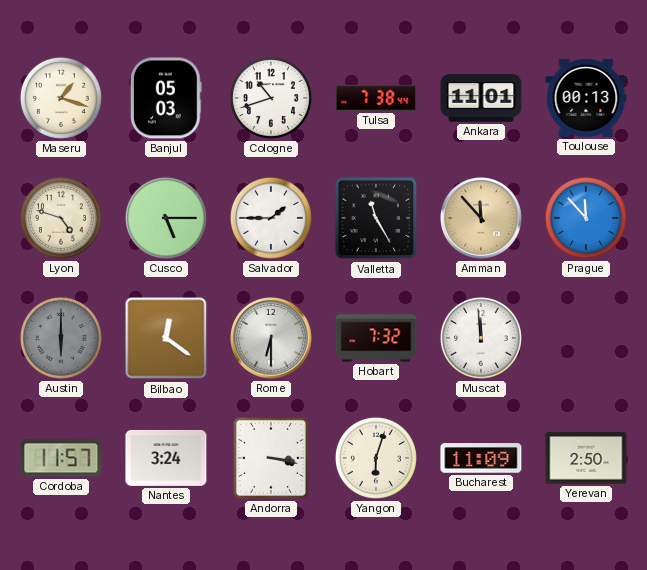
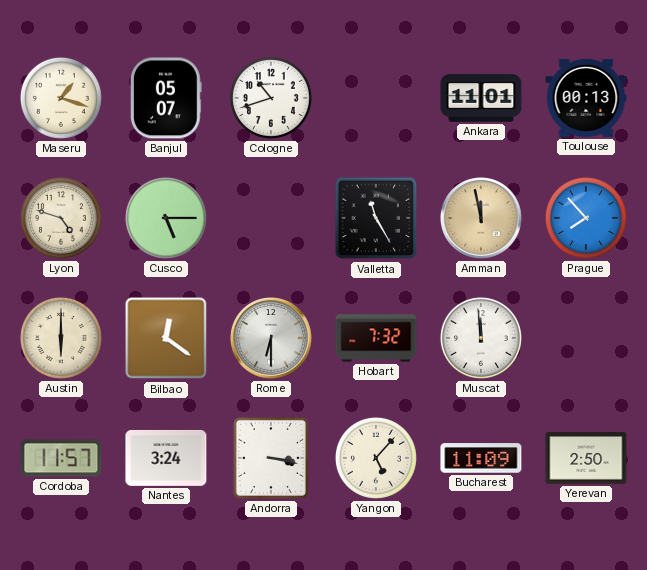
Banjul: 05:03 -> 05:07 (166, 98)
Tulsa: 7:38 -> none (376, 98)
Salvador: 1:45 -> none (271, 218)
Amman: 11:53 -> 11:58 (482, 219)
Prague: 11:53 -> 7:53 (586, 218)
Austin dial: grey -> cream (61, 338)
Yangon: 6:03 -> 5:07 (376, 458)
